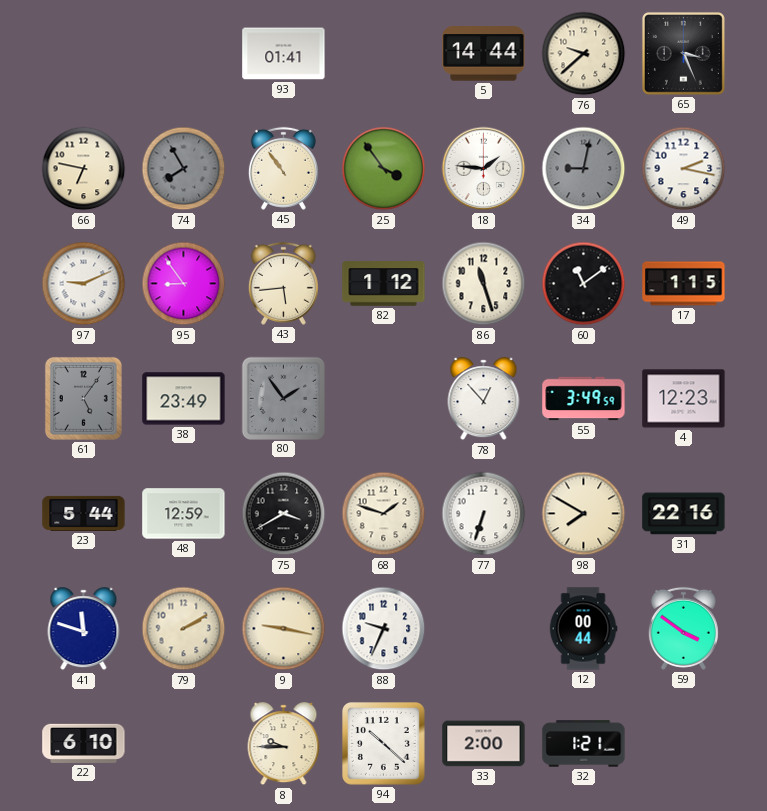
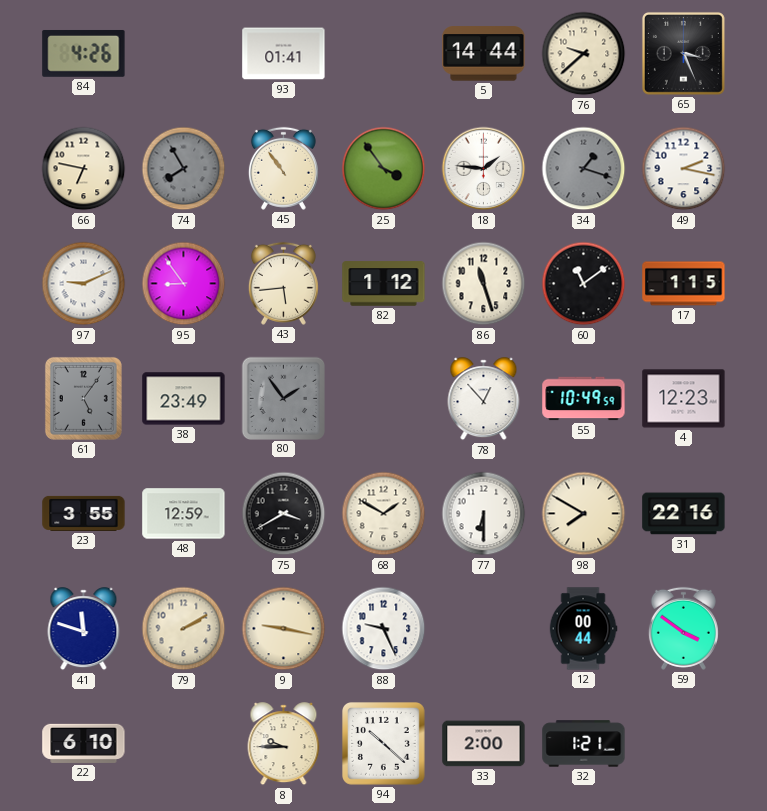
84: none -> 4:26 (84, 53)
34: 9:02 -> 1:18 (584, 169)
55: 3:49 -> 10:49 (584, 399)
23: 5:44 -> 3:55 (84, 513)
68: 1:48 -> 1:50 (384, 514)
77: 6:33 -> 6:30 (484, 514)
88: 9:34 -> 9:26 (384, 629)
